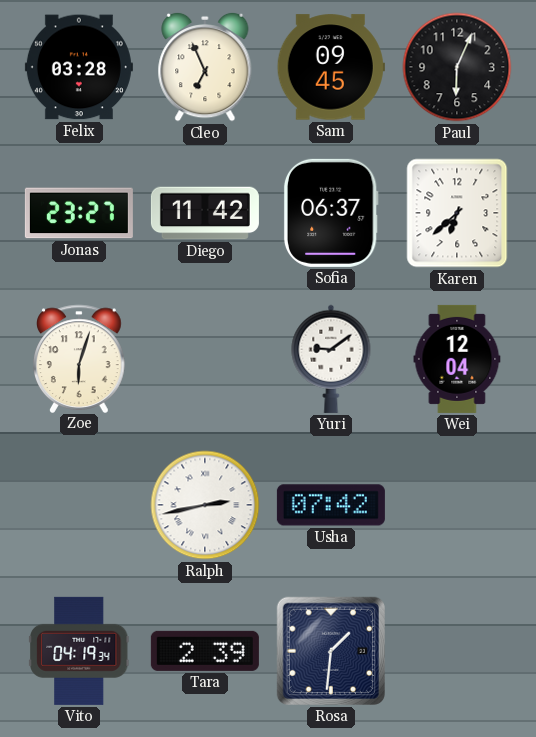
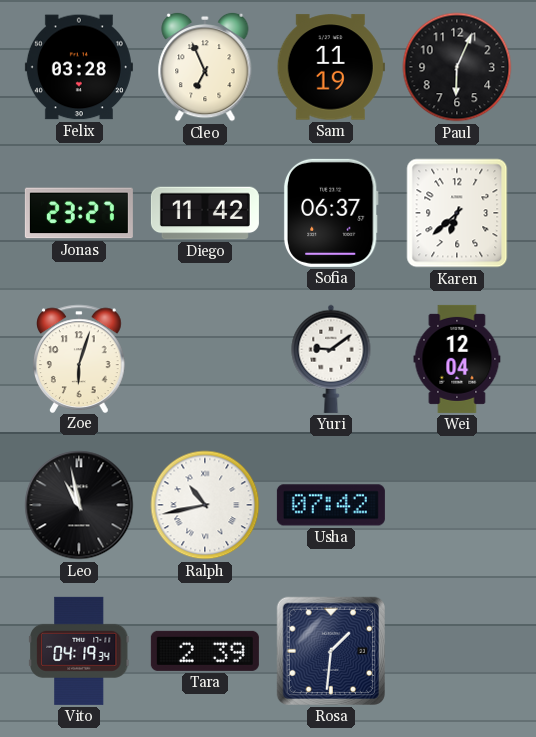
Sam: 09:45 -> 11:19 (331, 67)
Leo: none -> 10:58 (79, 505)
Ralph: 2:43 -> 10:43 (205, 505)
